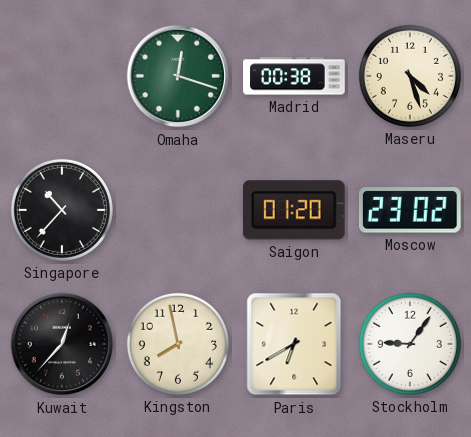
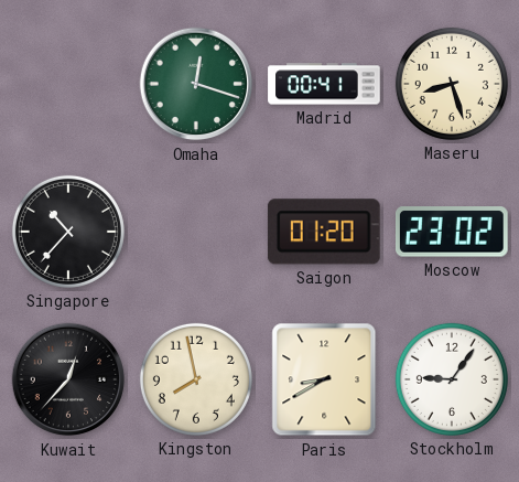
Madrid: 00:38 -> 00:41 (324, 84)
Maseru: 4:27 -> 8:27 (452, 84)
Paris: 6:40 -> 8:40 (324, 379)
